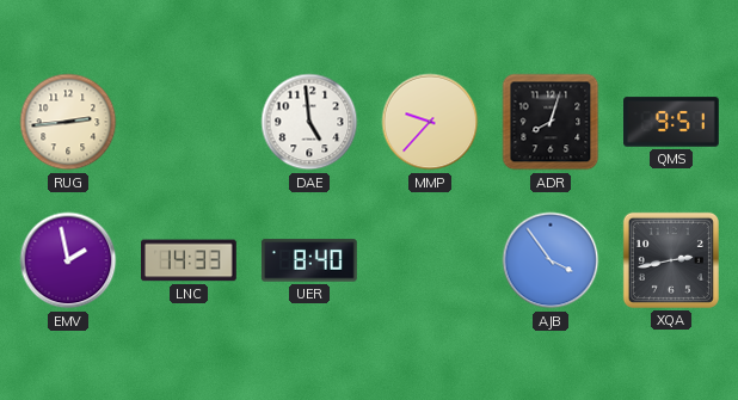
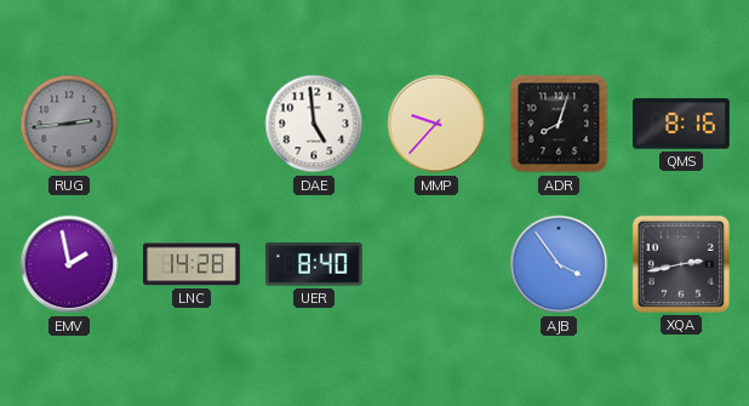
RUG dial: cream -> grey (69, 124)
QMS: 9:51 -> 8:16 (682, 124)
LNC: 14:33 -> 14:28 (193, 264)
